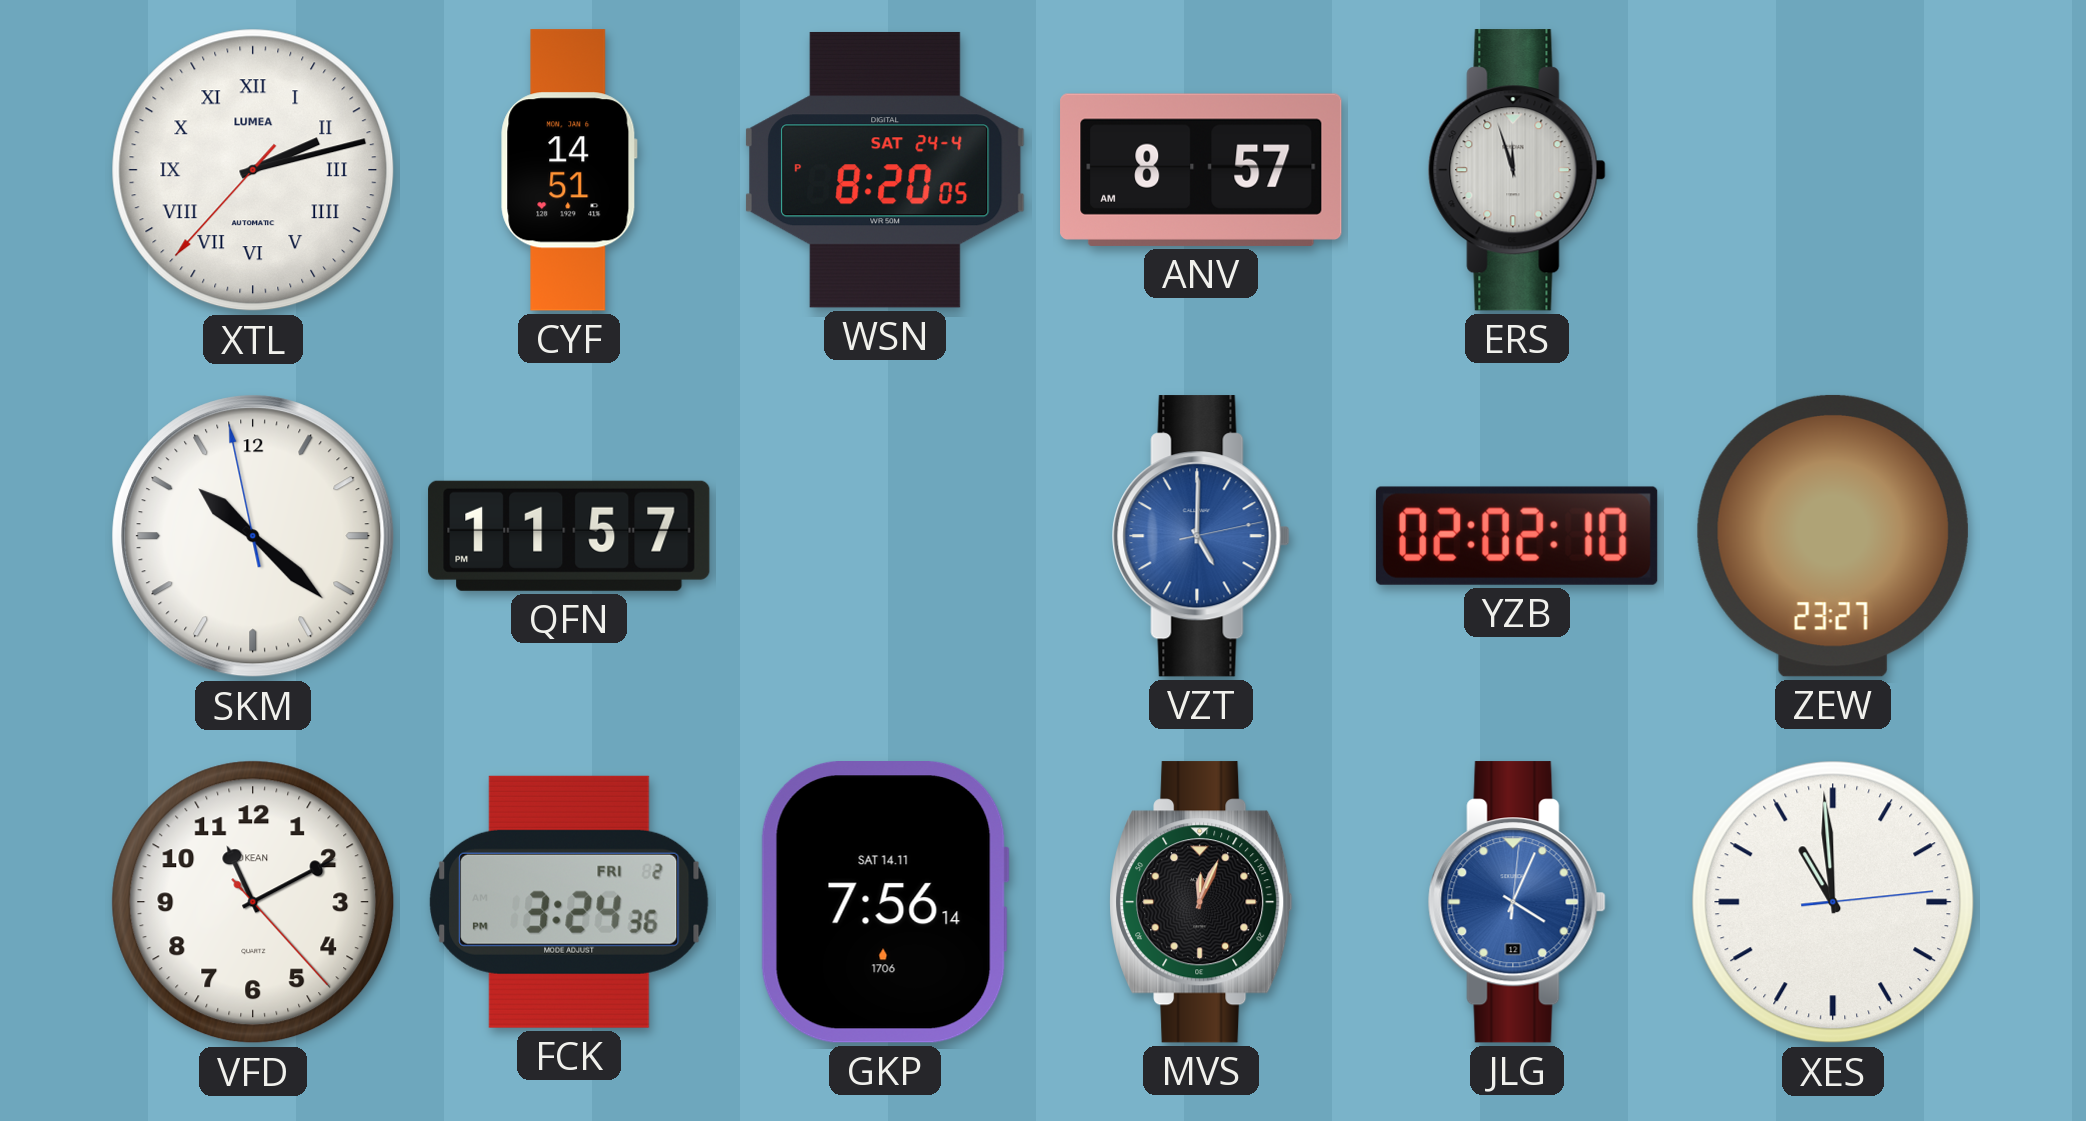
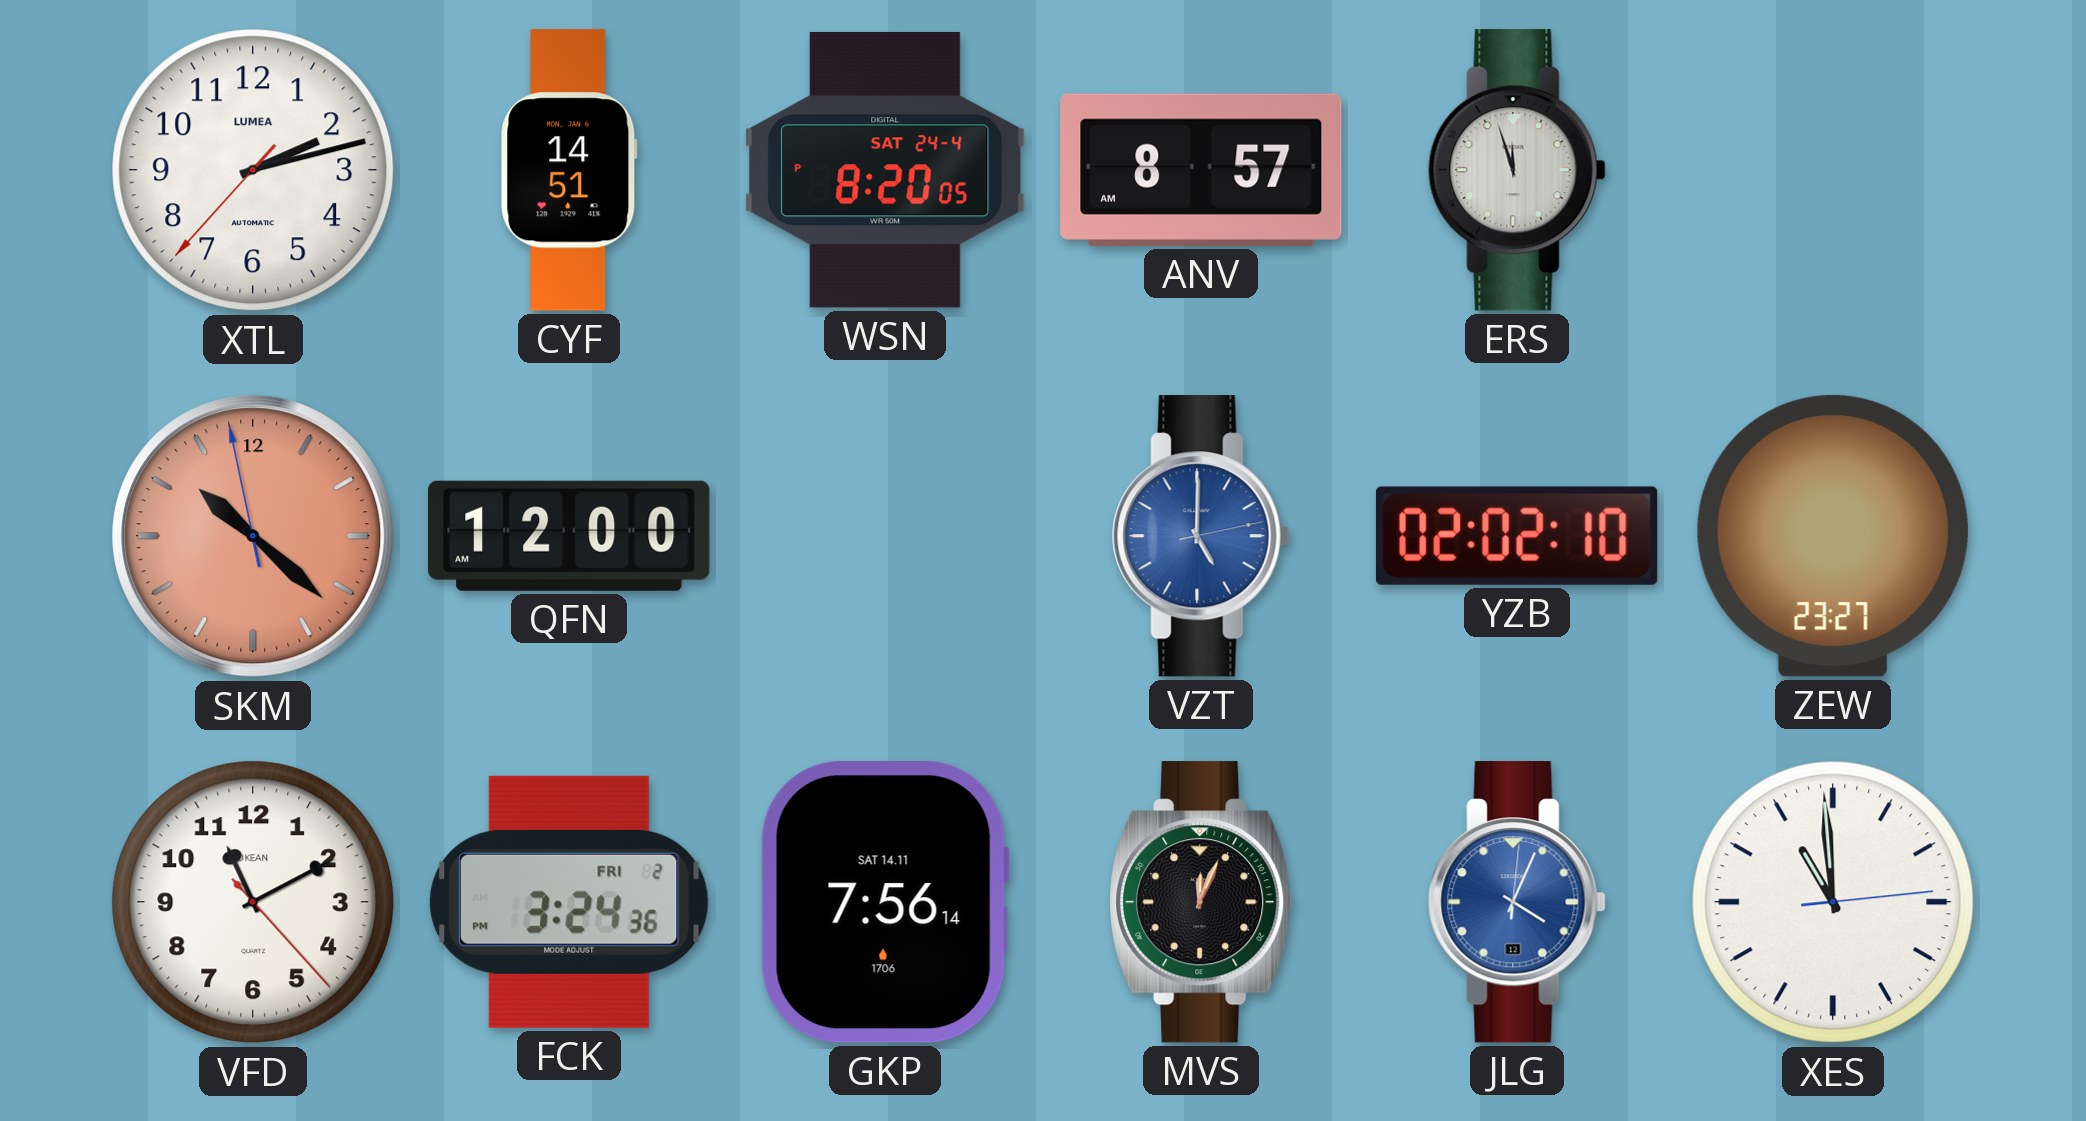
XTL numerals: Roman -> Arabic (253, 170)
SKM dial: white -> salmon (253, 536)
QFN: 11:57 -> 12:00 (569, 536)
